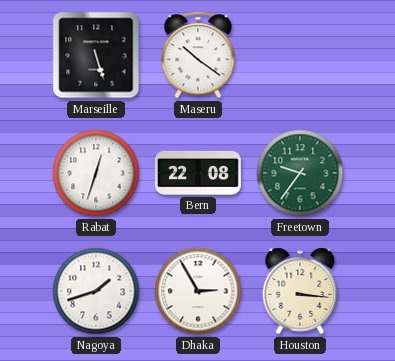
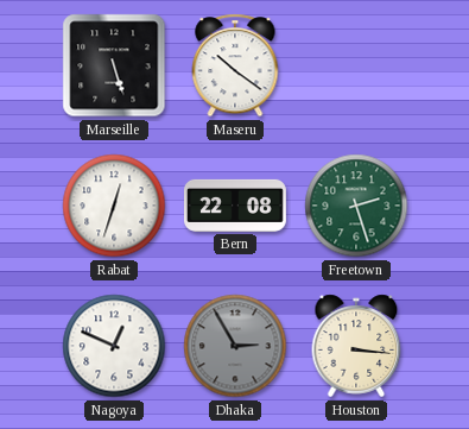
Freetown: 9:36 -> 2:27 (356, 206)
Nagoya: 1:42 -> 12:49 (114, 346)
Dhaka dial: white -> grey (235, 346)
